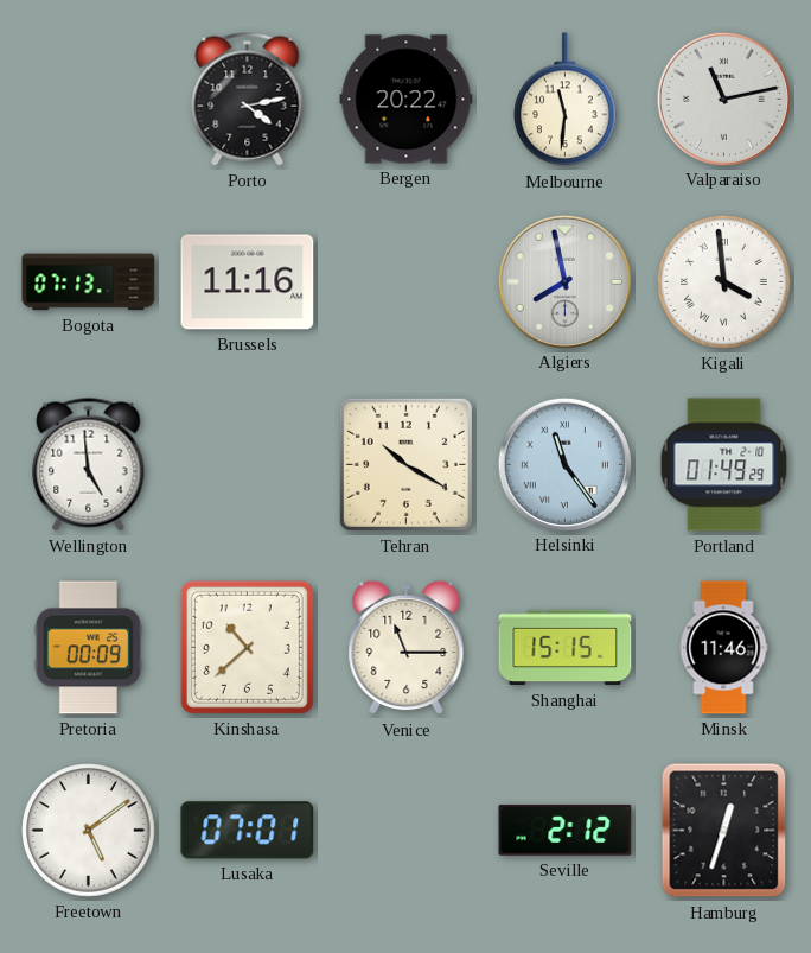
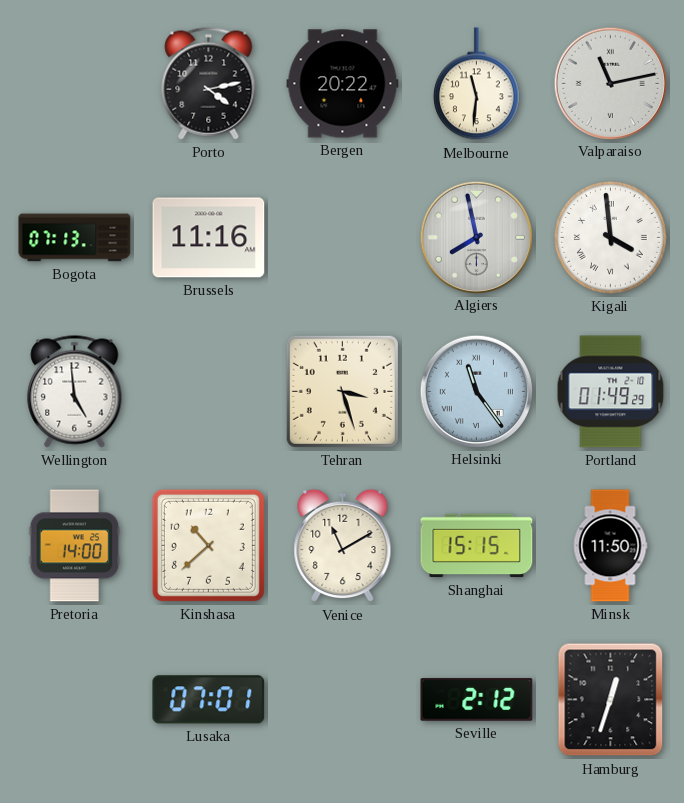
Tehran: 10:20 -> 3:27 (342, 391)
Pretoria: 00:09 -> 14:00 (75, 546)
Venice: 11:15 -> 11:10 (343, 546)
Minsk: 11:46 -> 11:50 (610, 546)
Freetown: 5:09 -> none (89, 831)
